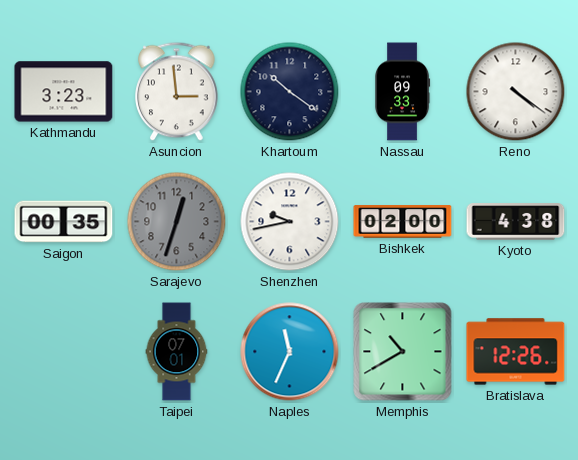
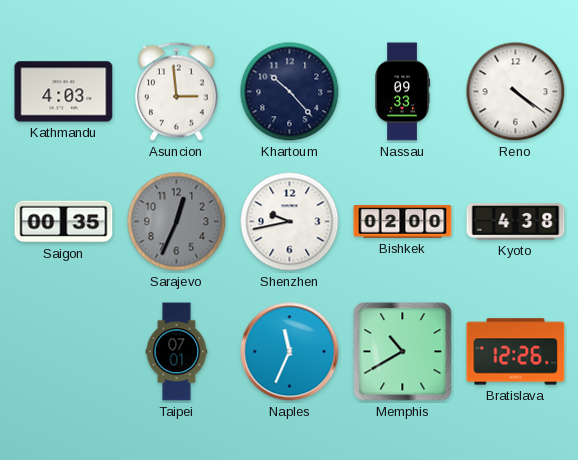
Kathmandu: 3:23 -> 4:03 (64, 92)
Khartoum: 10:21 -> 10:23 (290, 92)
Sarajevo: 12:33 -> 12:34 (177, 222)
